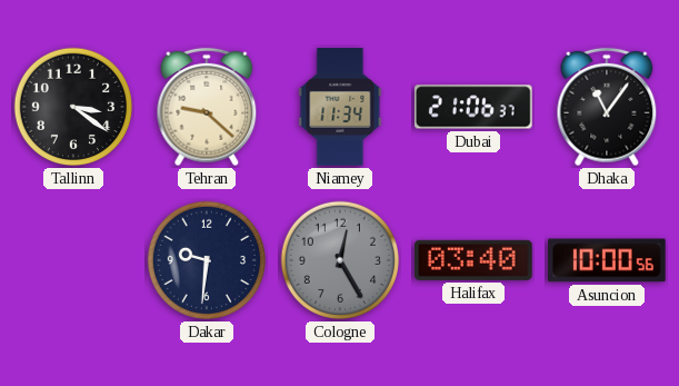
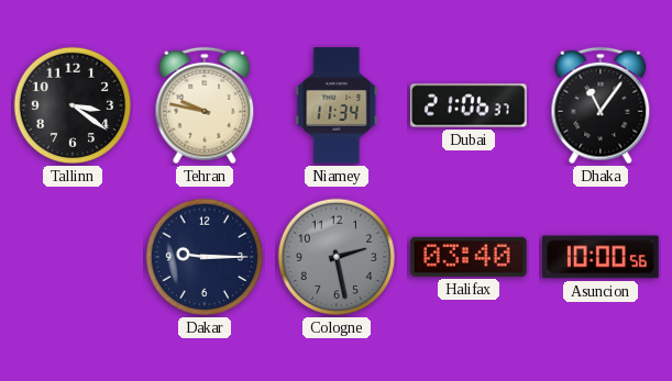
Tehran: 9:22 -> 9:47 (205, 105)
Dakar: 9:31 -> 9:15 (205, 257)
Cologne: 12:25 -> 2:28 (337, 257)
